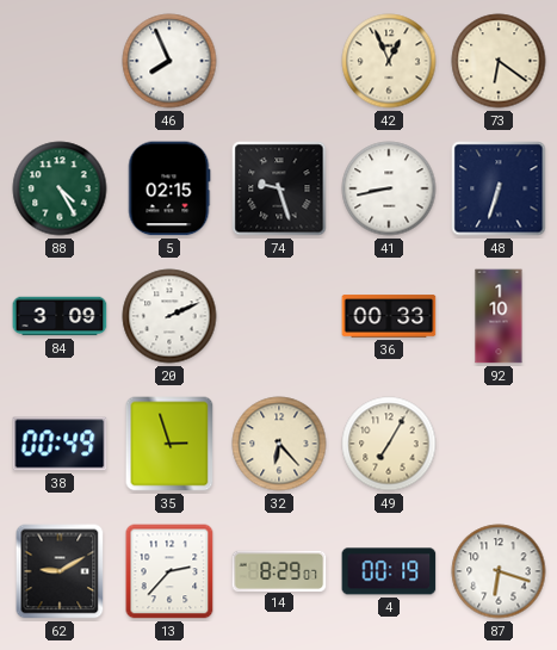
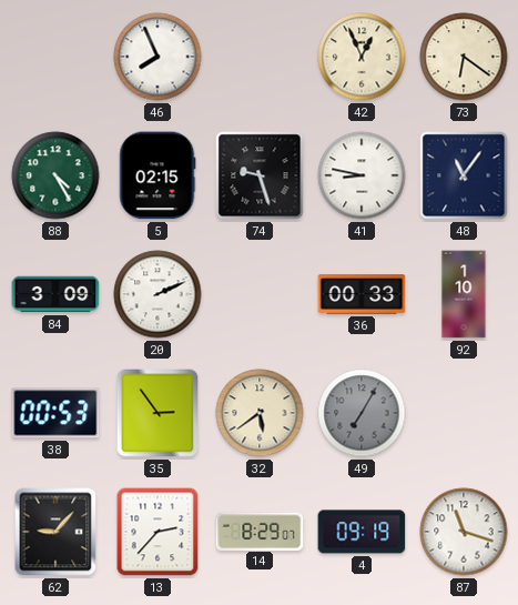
41: 8:43 -> 8:47 (362, 175)
48: 6:33 -> 11:06 (464, 175)
38: 00:49 -> 00:53 (55, 413)
35: 2:57 -> 2:54 (158, 413)
32: 6:23 -> 5:39 (260, 413)
49 dial: cream -> grey (362, 413)
62: 9:10 -> 9:07 (55, 532)
4: 00:19 -> 09:19 (362, 532)
87: 6:18 -> 11:18 (464, 532)
